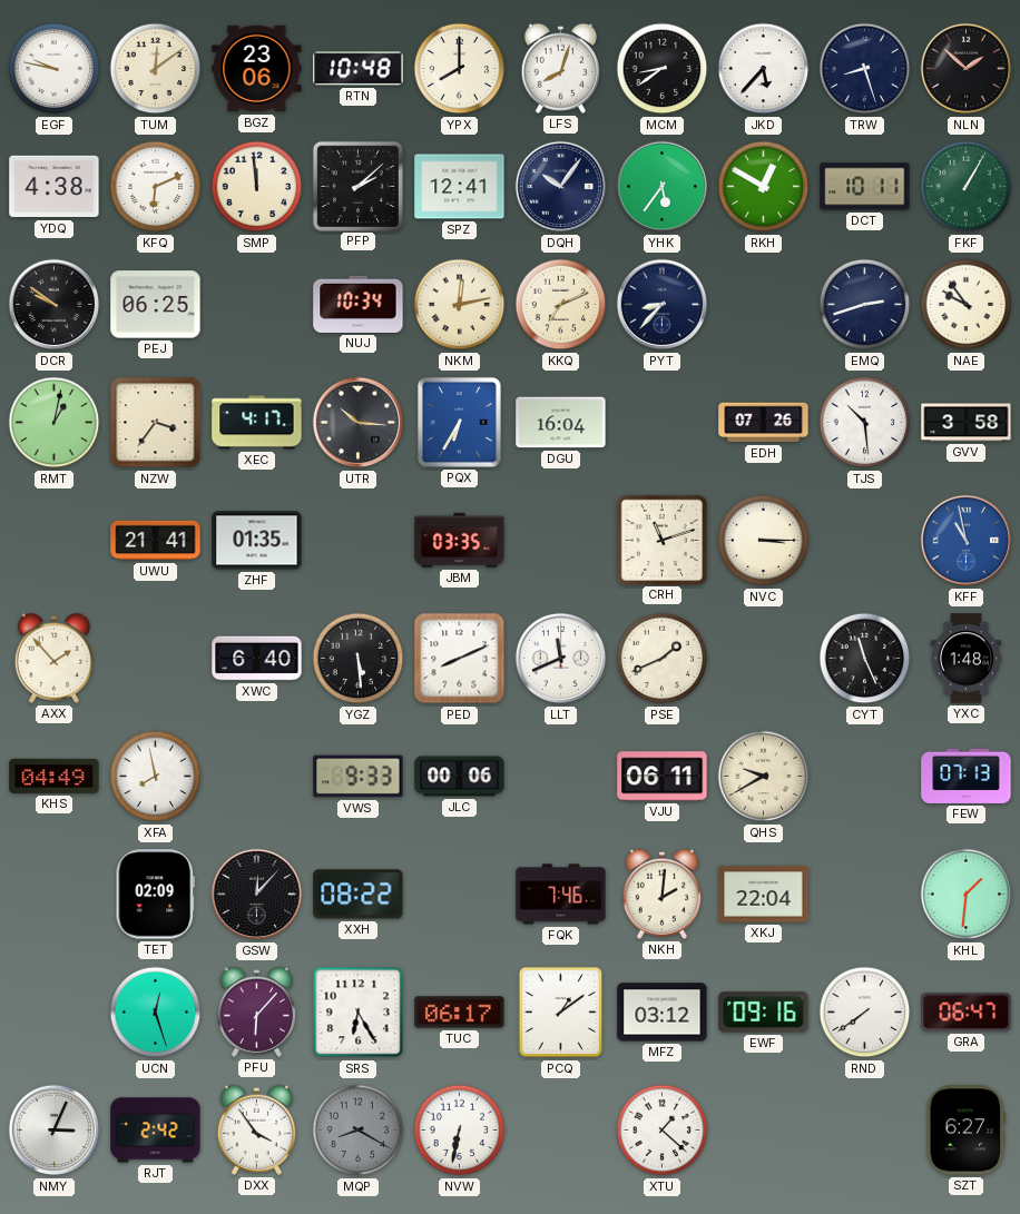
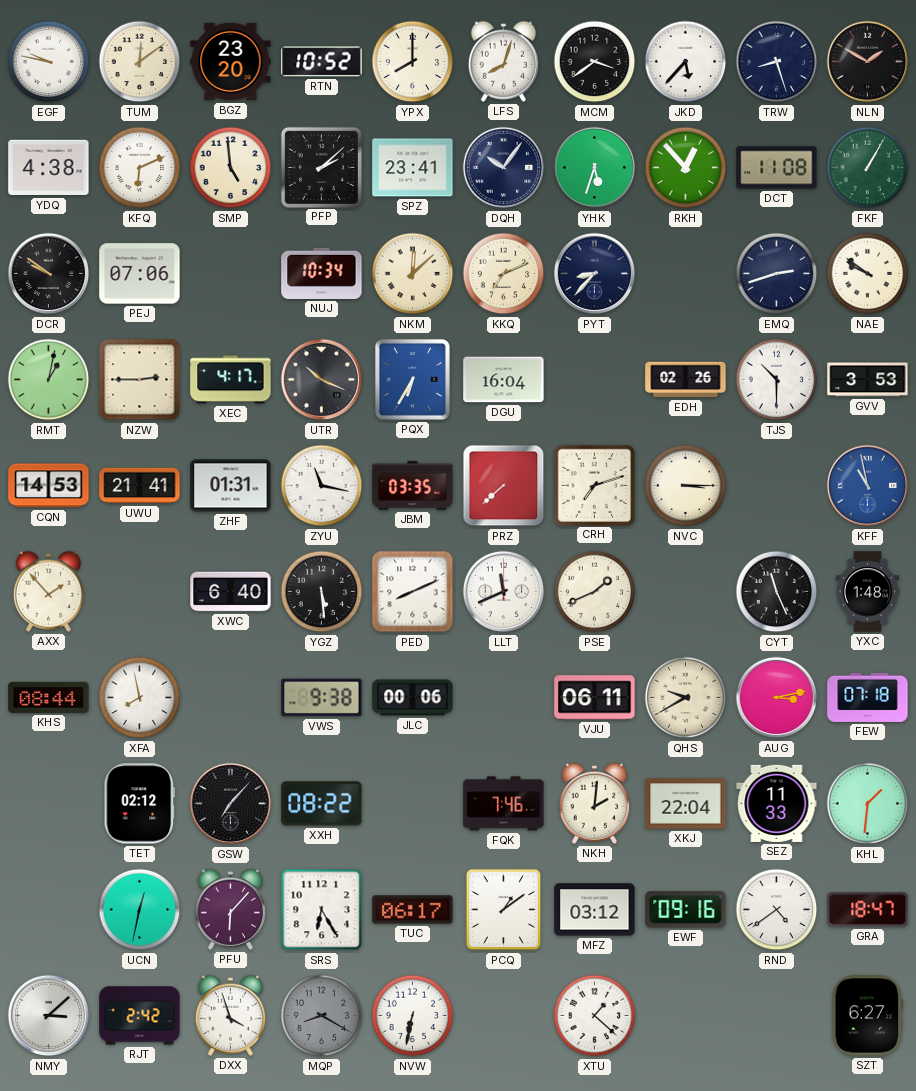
BGZ: 23:06 -> 23:20 (231, 62)
RTN: 10:48 -> 10:52 (322, 62)
MCM: 8:39 -> 3:39 (595, 62)
NLN: 1:52 -> 1:50 (868, 62)
SMP: 11:59 -> 4:59 (231, 168)
SPZ: 12:41 -> 23:41 (413, 168)
YHK: 5:36 -> 5:33 (595, 168)
RKH: 12:50 -> 12:53 (686, 168)
DCT: 10:11 -> 11:08 (777, 168)
PEJ: 06:25 -> 07:06 (140, 274)
NKM: 12:13 -> 12:08 (413, 274)
NAE: 9:54 -> 9:51 (868, 274)
NZW: 3:36 -> 2:45 (140, 380)
UTR: 10:16 -> 10:19 (322, 380)
EDH: 07:26 -> 02:26 (686, 380)
TJS: 10:29 -> 10:30 (777, 380)
GVV: 3:58 -> 3:53 (868, 380)
CQN: none -> 14:53 (49, 486)
ZHF: 01:35 -> 01:31 (231, 486)
ZYU: none -> 11:17 (322, 486)
PRZ: none -> 7:38 (504, 486)
CRH: 11:12 -> 7:12 (594, 485)
KHS: 04:49 -> 08:44 (49, 697)
VWS: 9:33 -> 9:38 (322, 698)
AUG: none -> 3:13 (777, 698)
FEW: 07:13 -> 07:18 (868, 697)
TET: 02:09 -> 02:12 (140, 804)
GSW: 12:07 -> 7:07 (231, 804)
SEZ: none -> 11:33 (777, 803)
UCN: 12:27 -> 12:32 (140, 910)
RND: 7:39 -> 4:39 (777, 910)
GRA: 06:47 -> 18:47 (868, 910)
NMY: 3:04 -> 3:08 (49, 1016)
DXX: 3:54 -> 3:57 (230, 1015)
